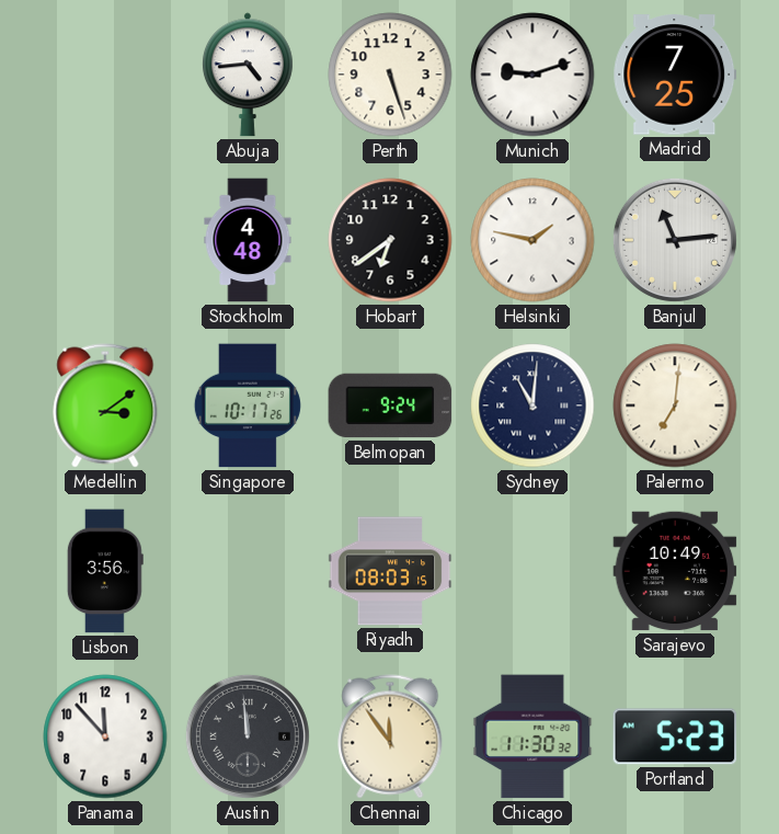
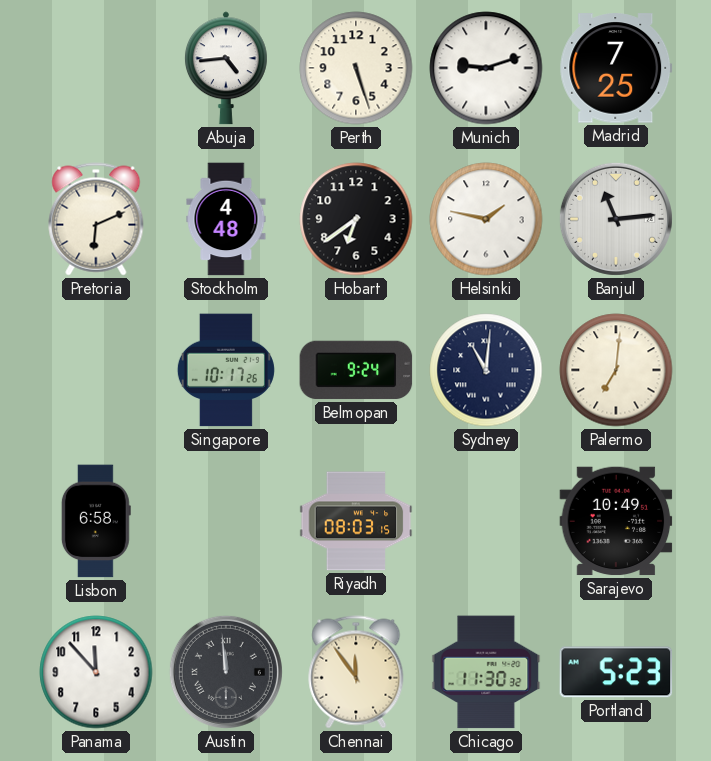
Pretoria: none -> 6:11 (96, 219)
Medellin: 3:09 -> none (105, 405)
Lisbon: 3:56 -> 6:58 (96, 521)
